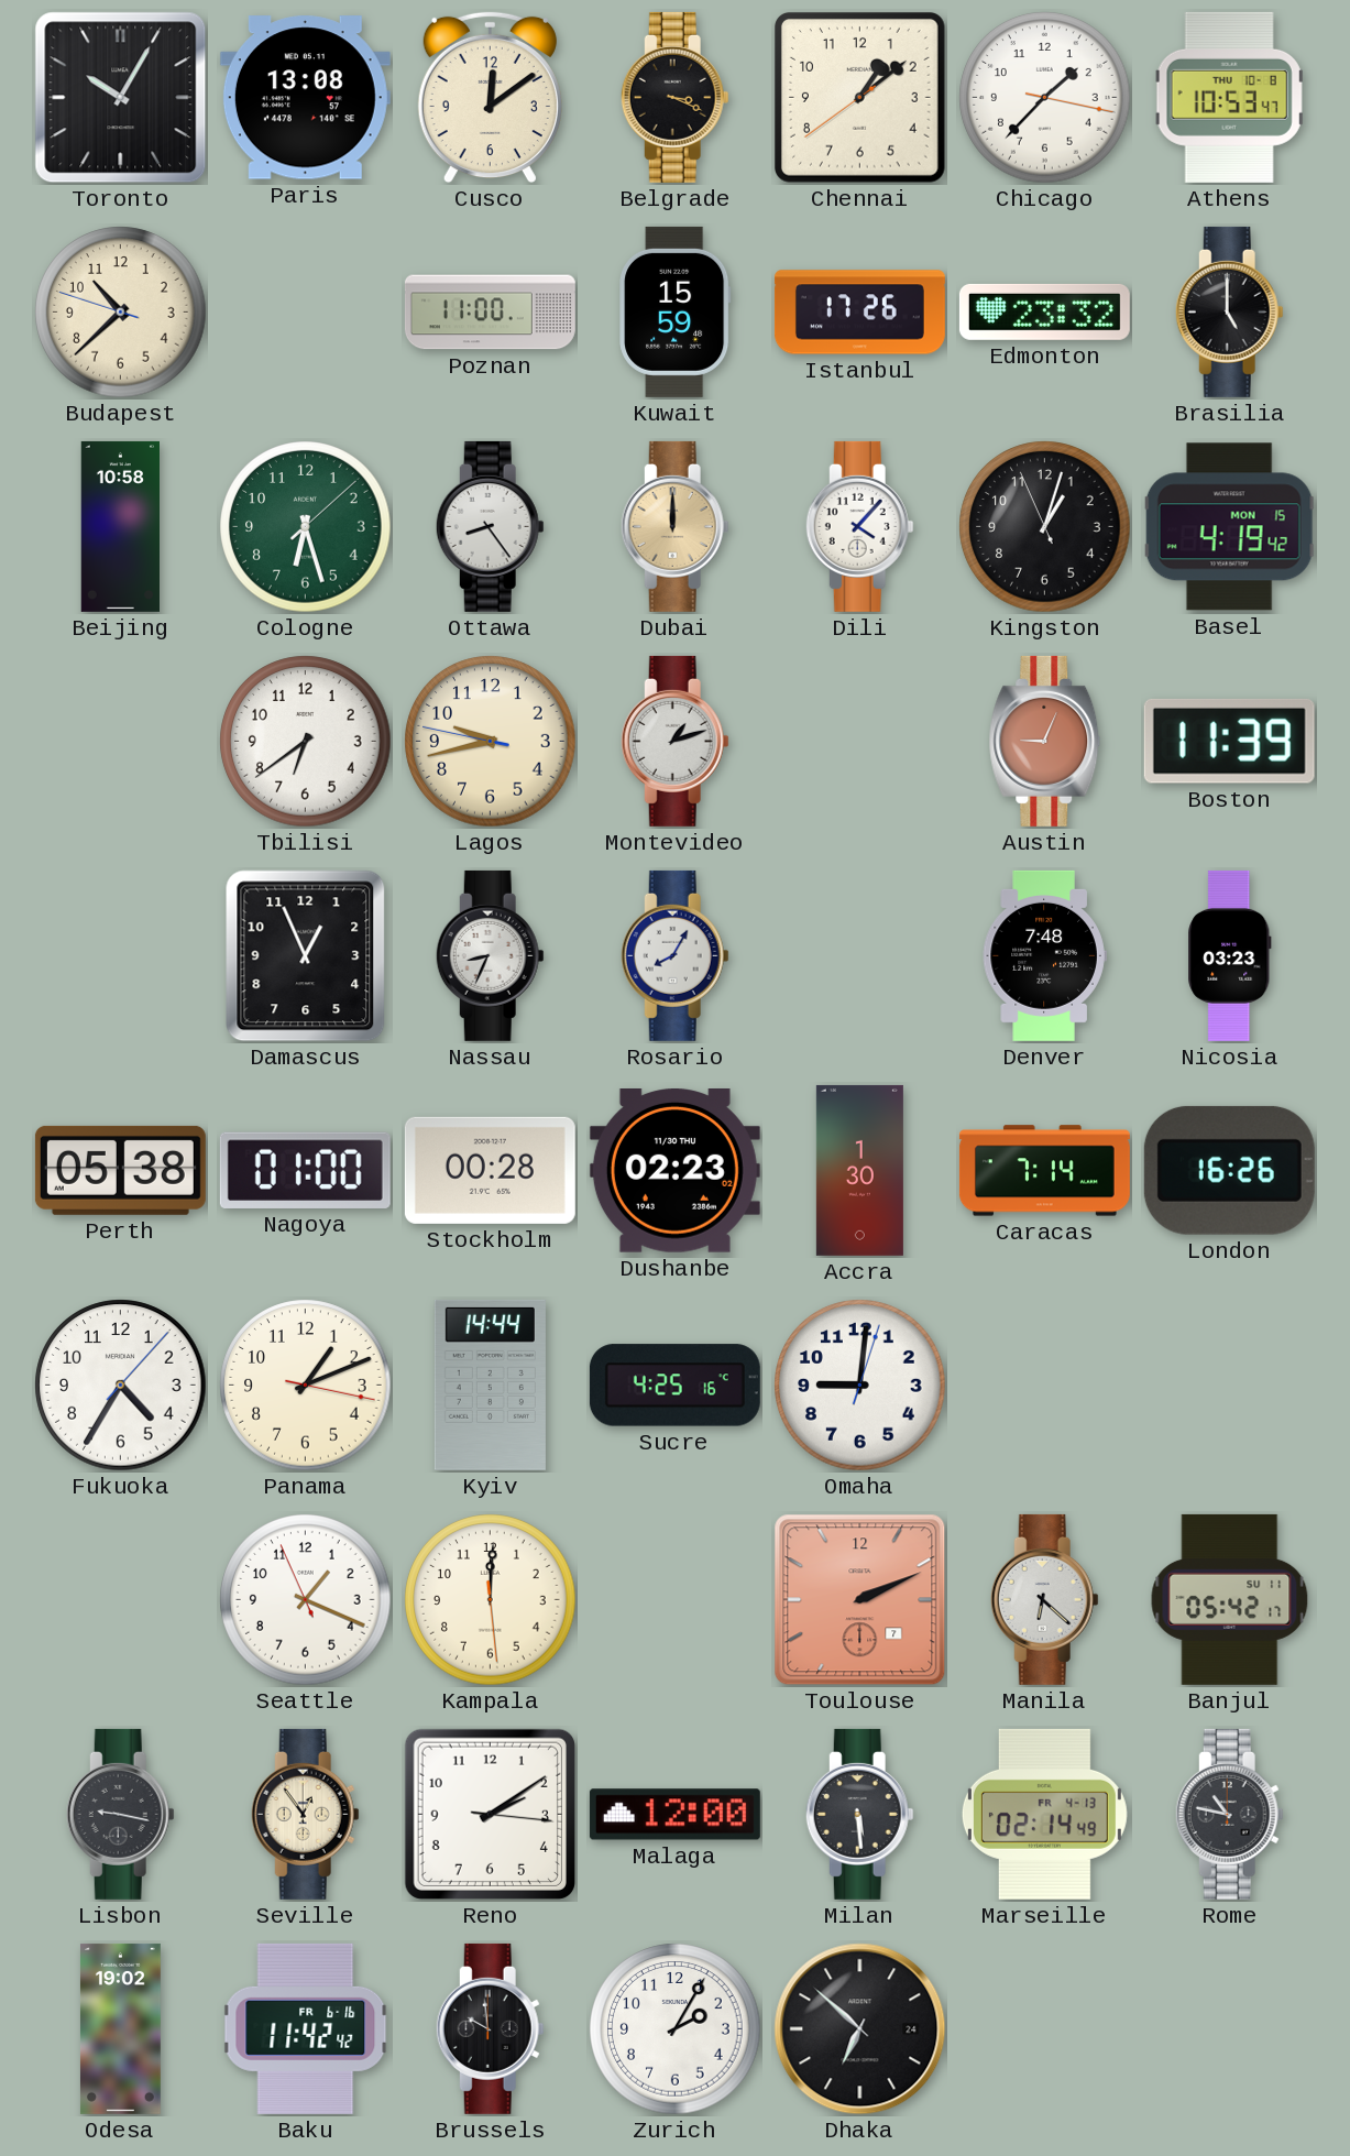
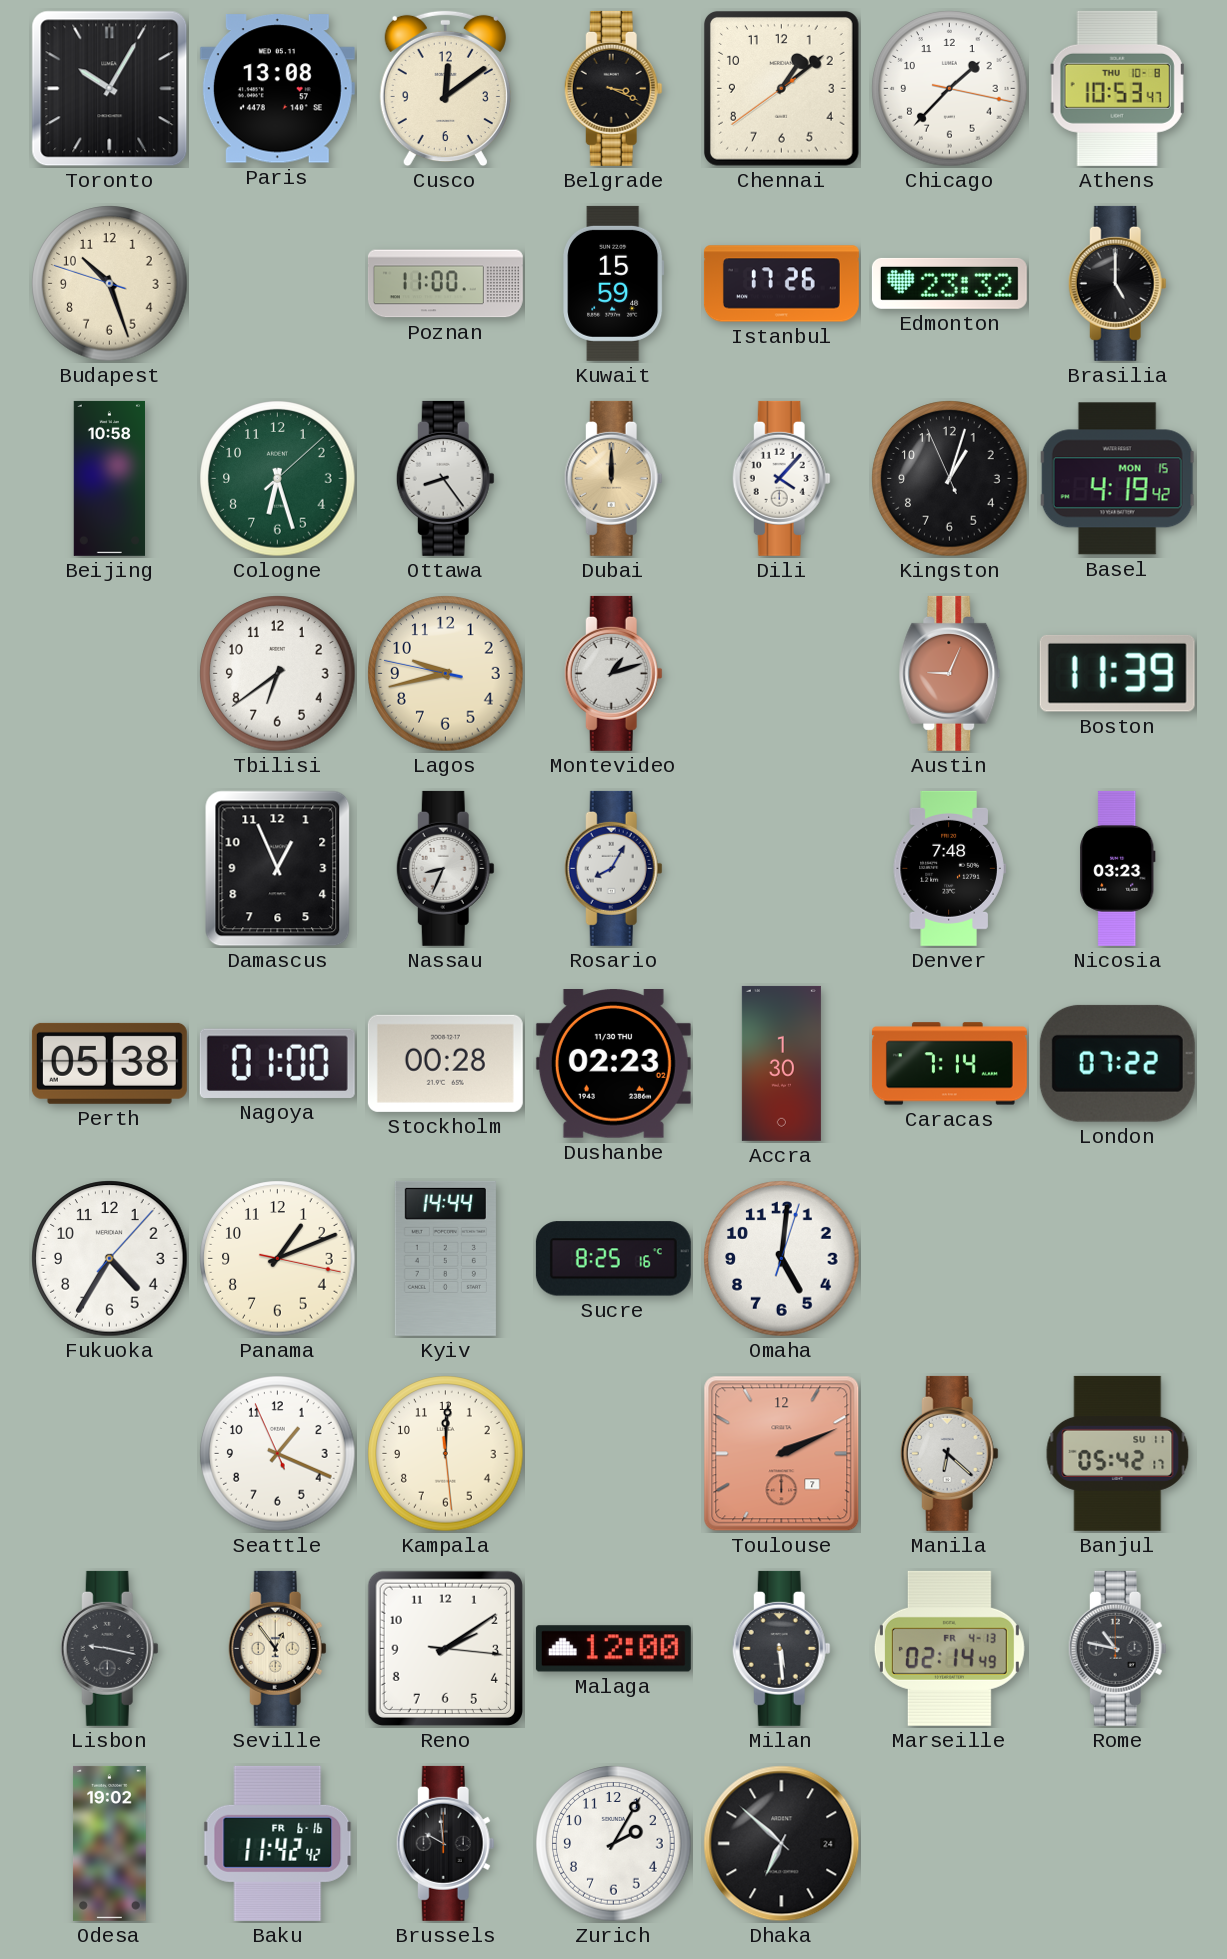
Budapest: 10:37 -> 10:26 (110, 284)
London: 16:26 -> 07:22 (1117, 1063)
Sucre: 4:25 -> 8:25 (613, 1259)
Omaha: 9:01 -> 5:01 (782, 1259)
